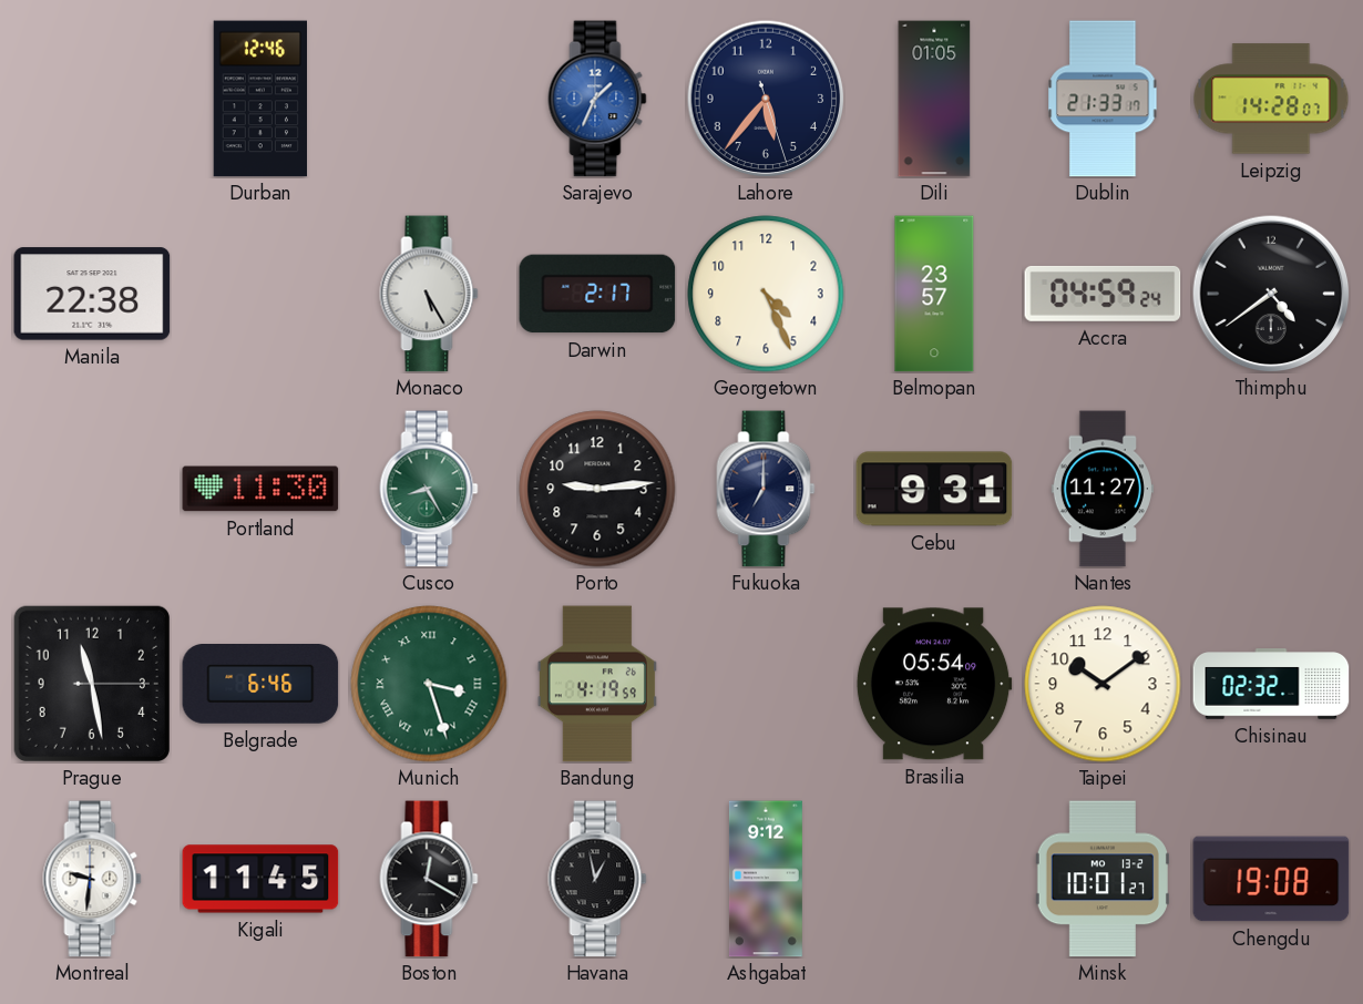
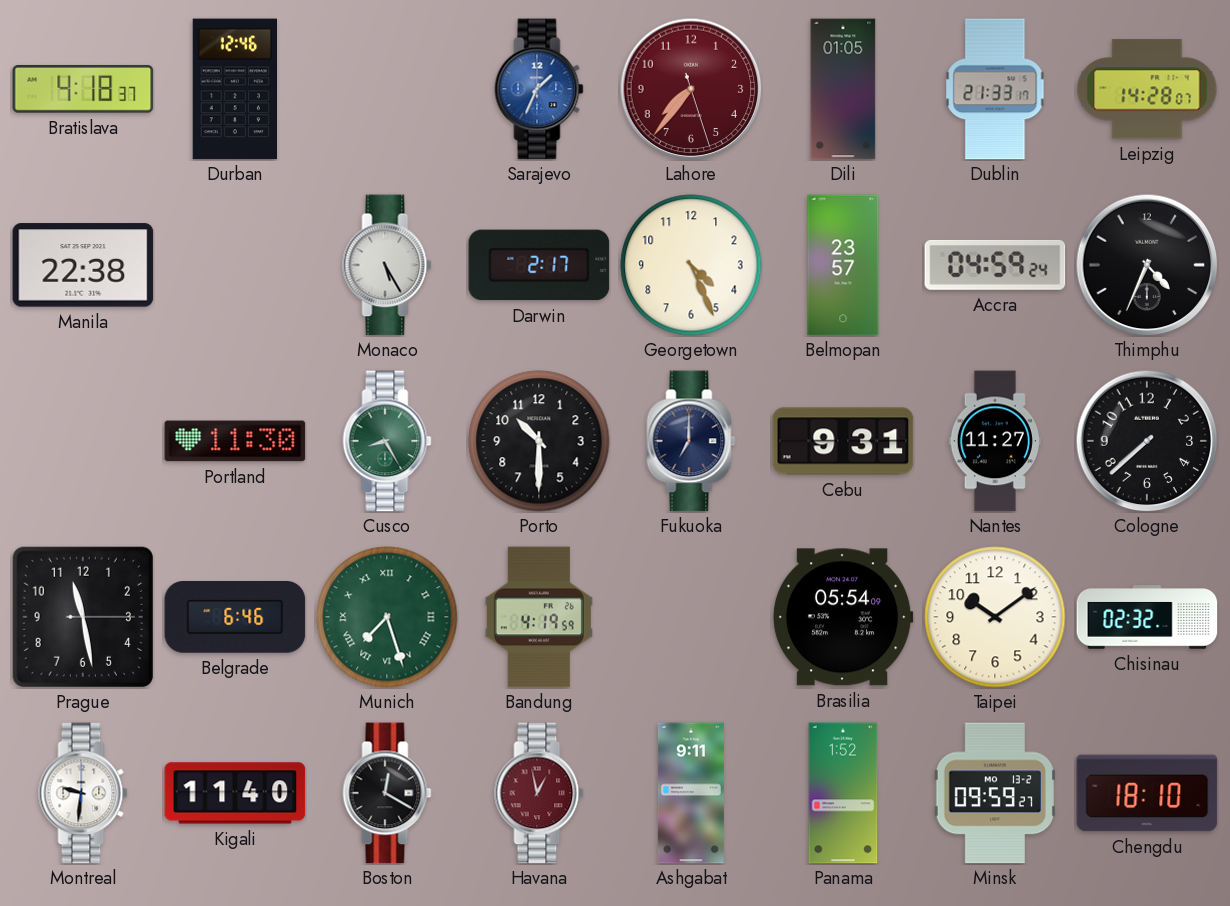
Bratislava: none -> 4:18 (83, 89)
Lahore: 5:36 -> 7:36 (691, 89)
Lahore dial: navy -> burgundy (691, 89)
Thimphu: 4:39 -> 4:34 (1147, 265)
Porto: 9:14 -> 10:30 (539, 441)
Cologne: none -> 7:38 (1147, 441)
Munich: 3:27 -> 7:27 (387, 617)
Kigali: 11:45 -> 11:40 (235, 793)
Havana dial: black -> burgundy (539, 793)
Ashgabat: 9:12 -> 9:11 (691, 793)
Panama: none -> 1:52 (843, 793)
Minsk: 10:01 -> 09:59 (995, 793)
Chengdu: 19:08 -> 18:10 (1147, 793)
